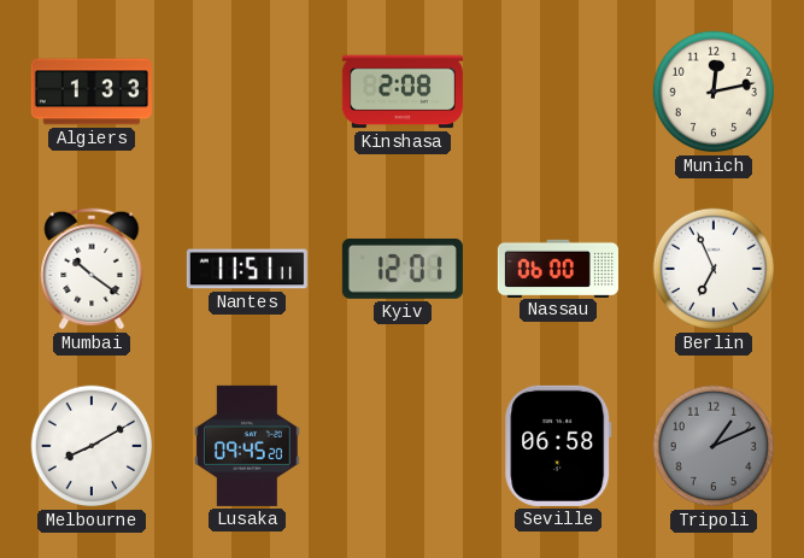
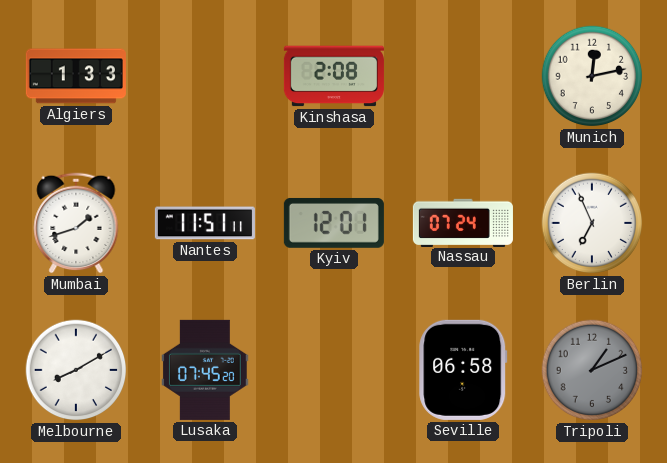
Mumbai: 10:21 -> 1:42 (76, 223)
Nassau: 06:00 -> 07:24 (463, 222)
Lusaka: 09:45 -> 07:45 (206, 370)
